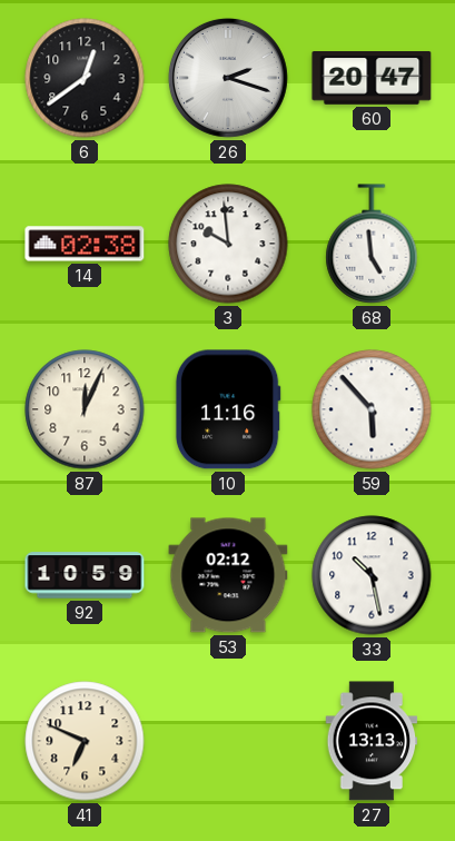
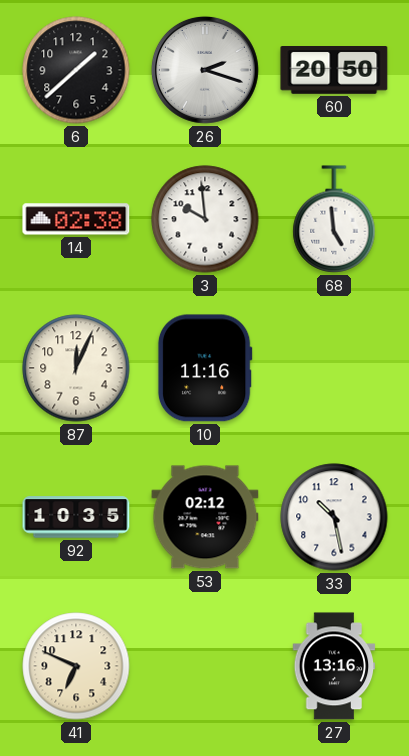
6: 12:39 -> 1:38 (76, 70)
60: 20:47 -> 20:50 (334, 71)
59: 5:53 -> none (372, 409)
92: 10:59 -> 10:35 (76, 517)
27: 13:13 -> 13:16 (334, 666)
